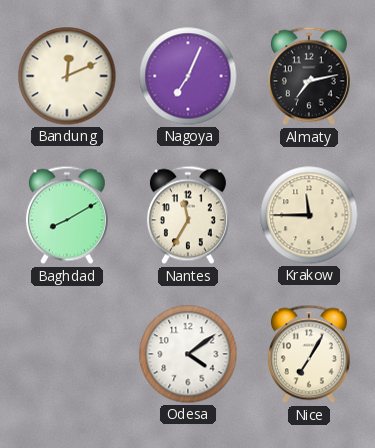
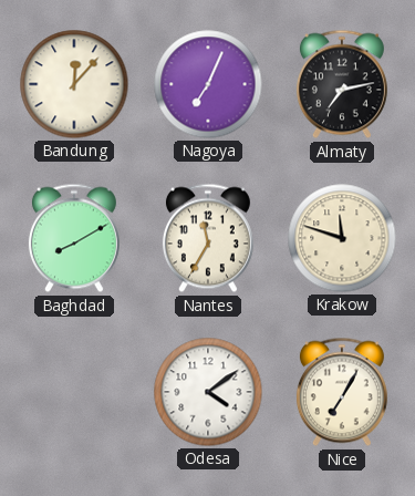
Bandung: 12:11 -> 12:07 (74, 84)
Krakow: 11:45 -> 11:48 (342, 238)
